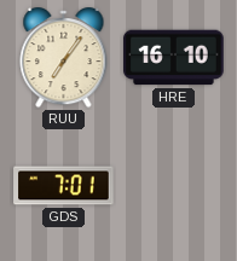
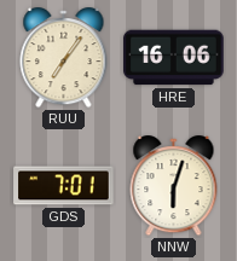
HRE: 16:10 -> 16:06 (174, 58)
NNW: none -> 6:03 (174, 187)
